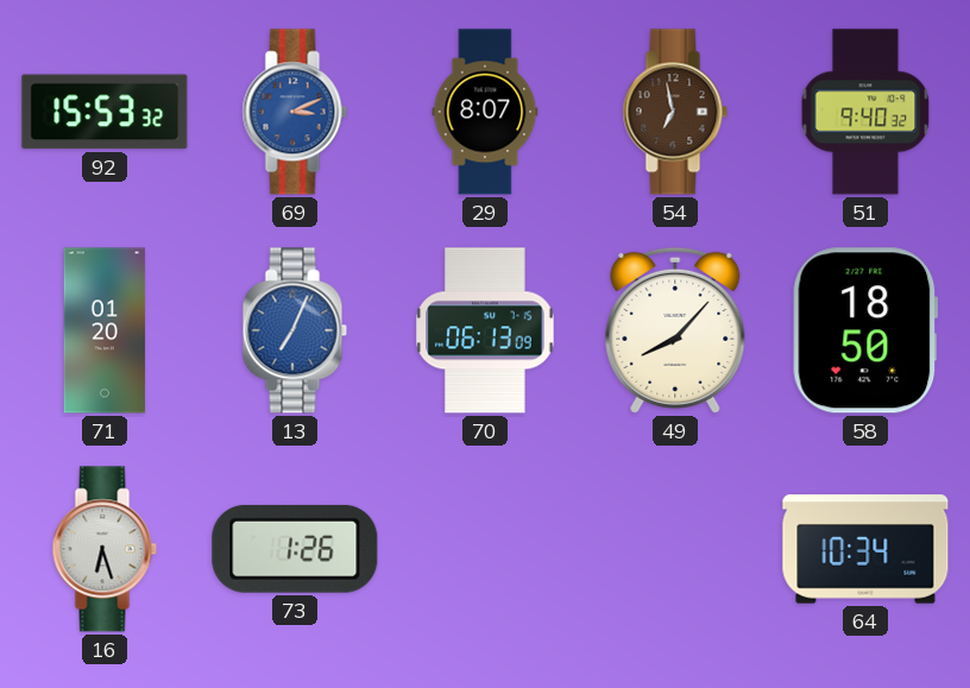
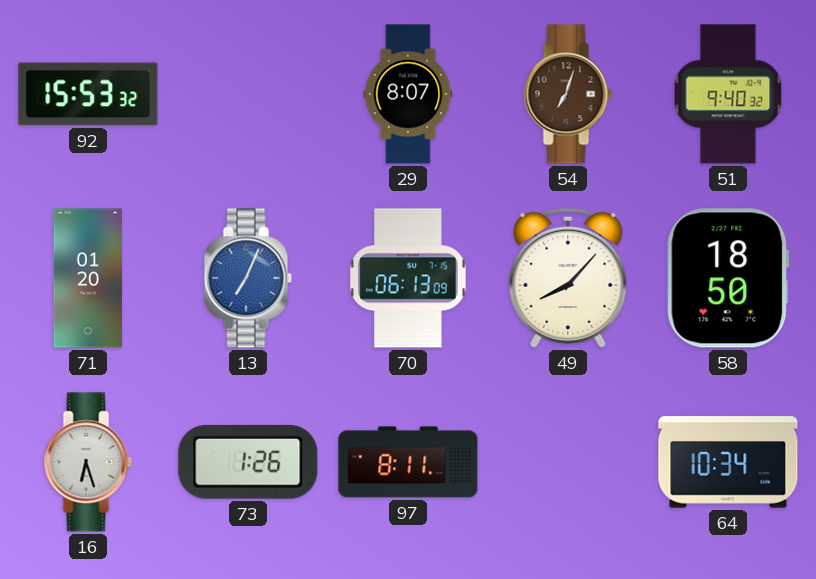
69: 3:11 -> none (295, 112)
54: 6:58 -> 7:03 (568, 94)
97: none -> 8:11 (408, 462)
